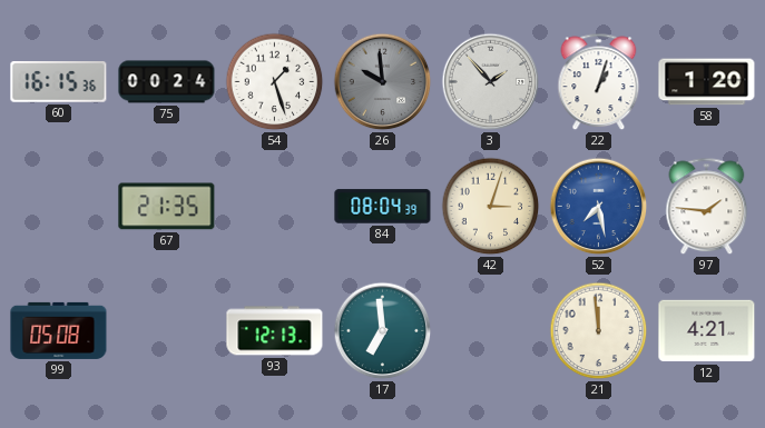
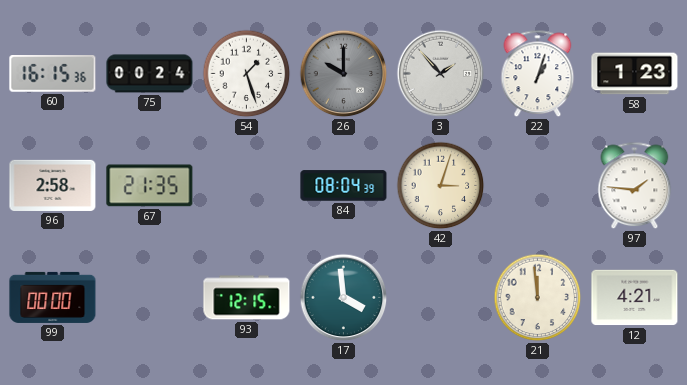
26: 9:59 -> 10:00 (344, 74)
58: 1:20 -> 1:23 (635, 74)
96: none -> 2:58 (53, 185)
52: 7:28 -> none (599, 207)
99: 05:08 -> 00:00 (53, 297)
93: 12:13 -> 12:15 (247, 298)
17: 6:59 -> 3:59 (344, 298)
